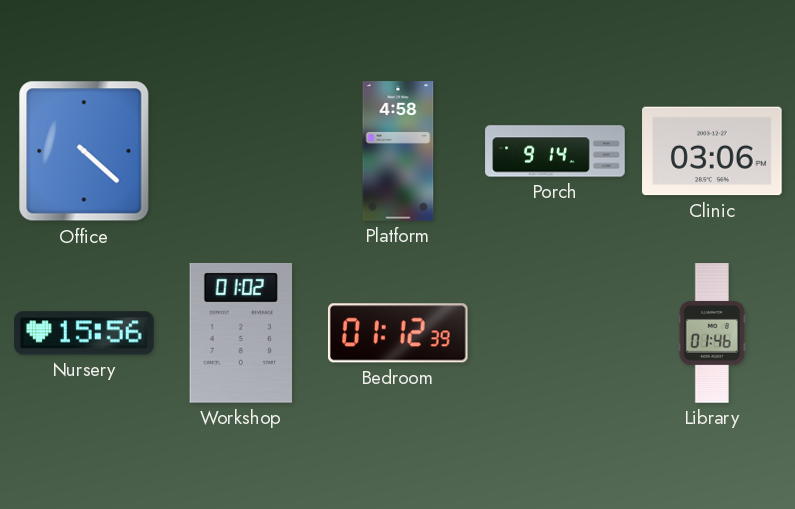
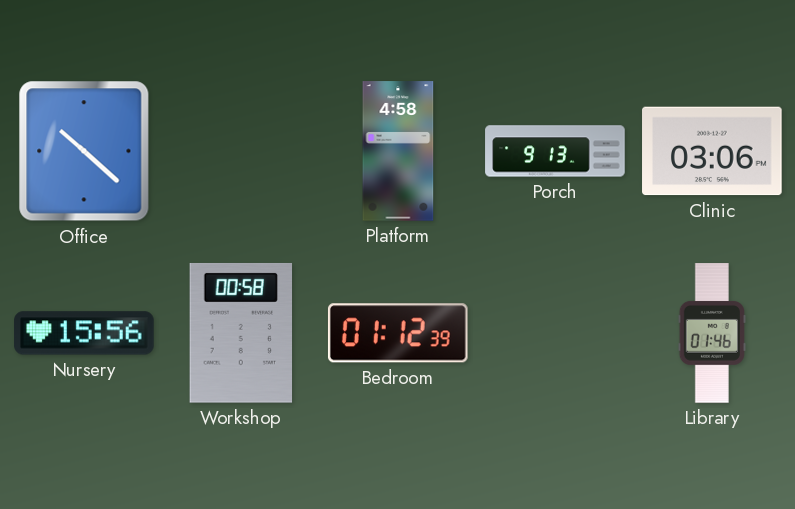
Office: 4:22 -> 10:22 (84, 151)
Porch: 9:14 -> 9:13 (555, 151)
Workshop: 01:02 -> 00:58 (241, 333)
